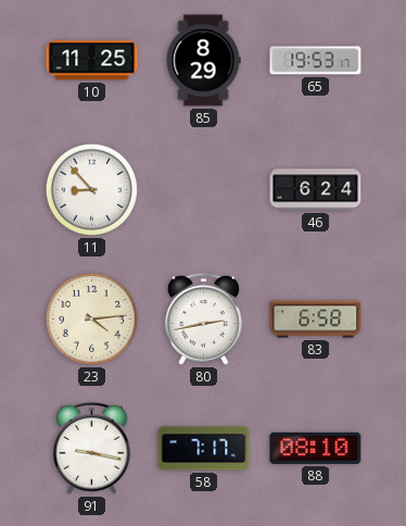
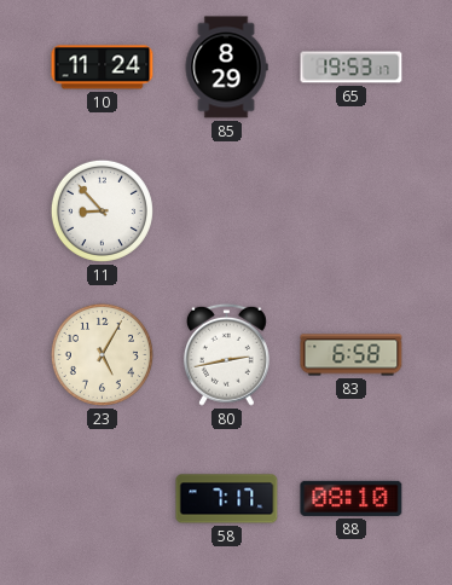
10: 11:25 -> 11:24 (103, 68)
46: 6:24 -> none (316, 190)
23: 4:14 -> 5:05 (102, 354)
91: 9:17 -> none (91, 448)
